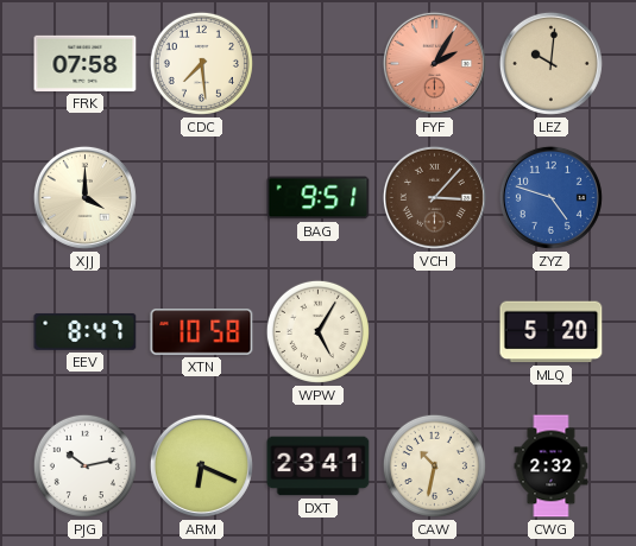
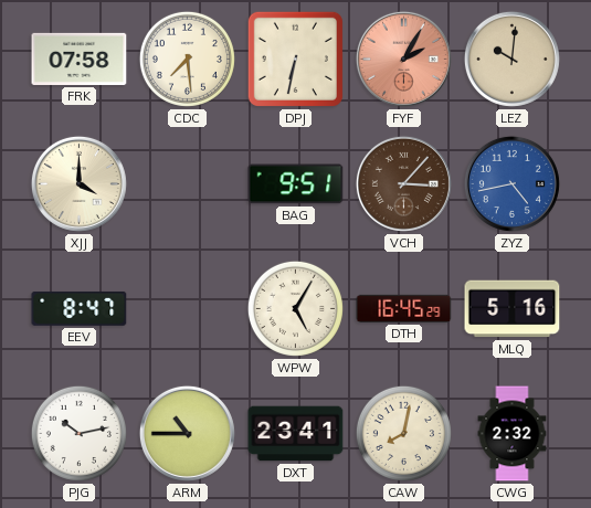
DPJ: none -> 6:32 (295, 59)
ZYZ: 4:48 -> 4:43 (511, 183)
XTN: 10:58 -> none (202, 332)
DTH: none -> 16:45 (404, 308)
MLQ: 5:20 -> 5:16 (513, 309)
ARM: 6:19 -> 10:45 (187, 433)
CAW: 10:32 -> 8:02 (403, 433)
